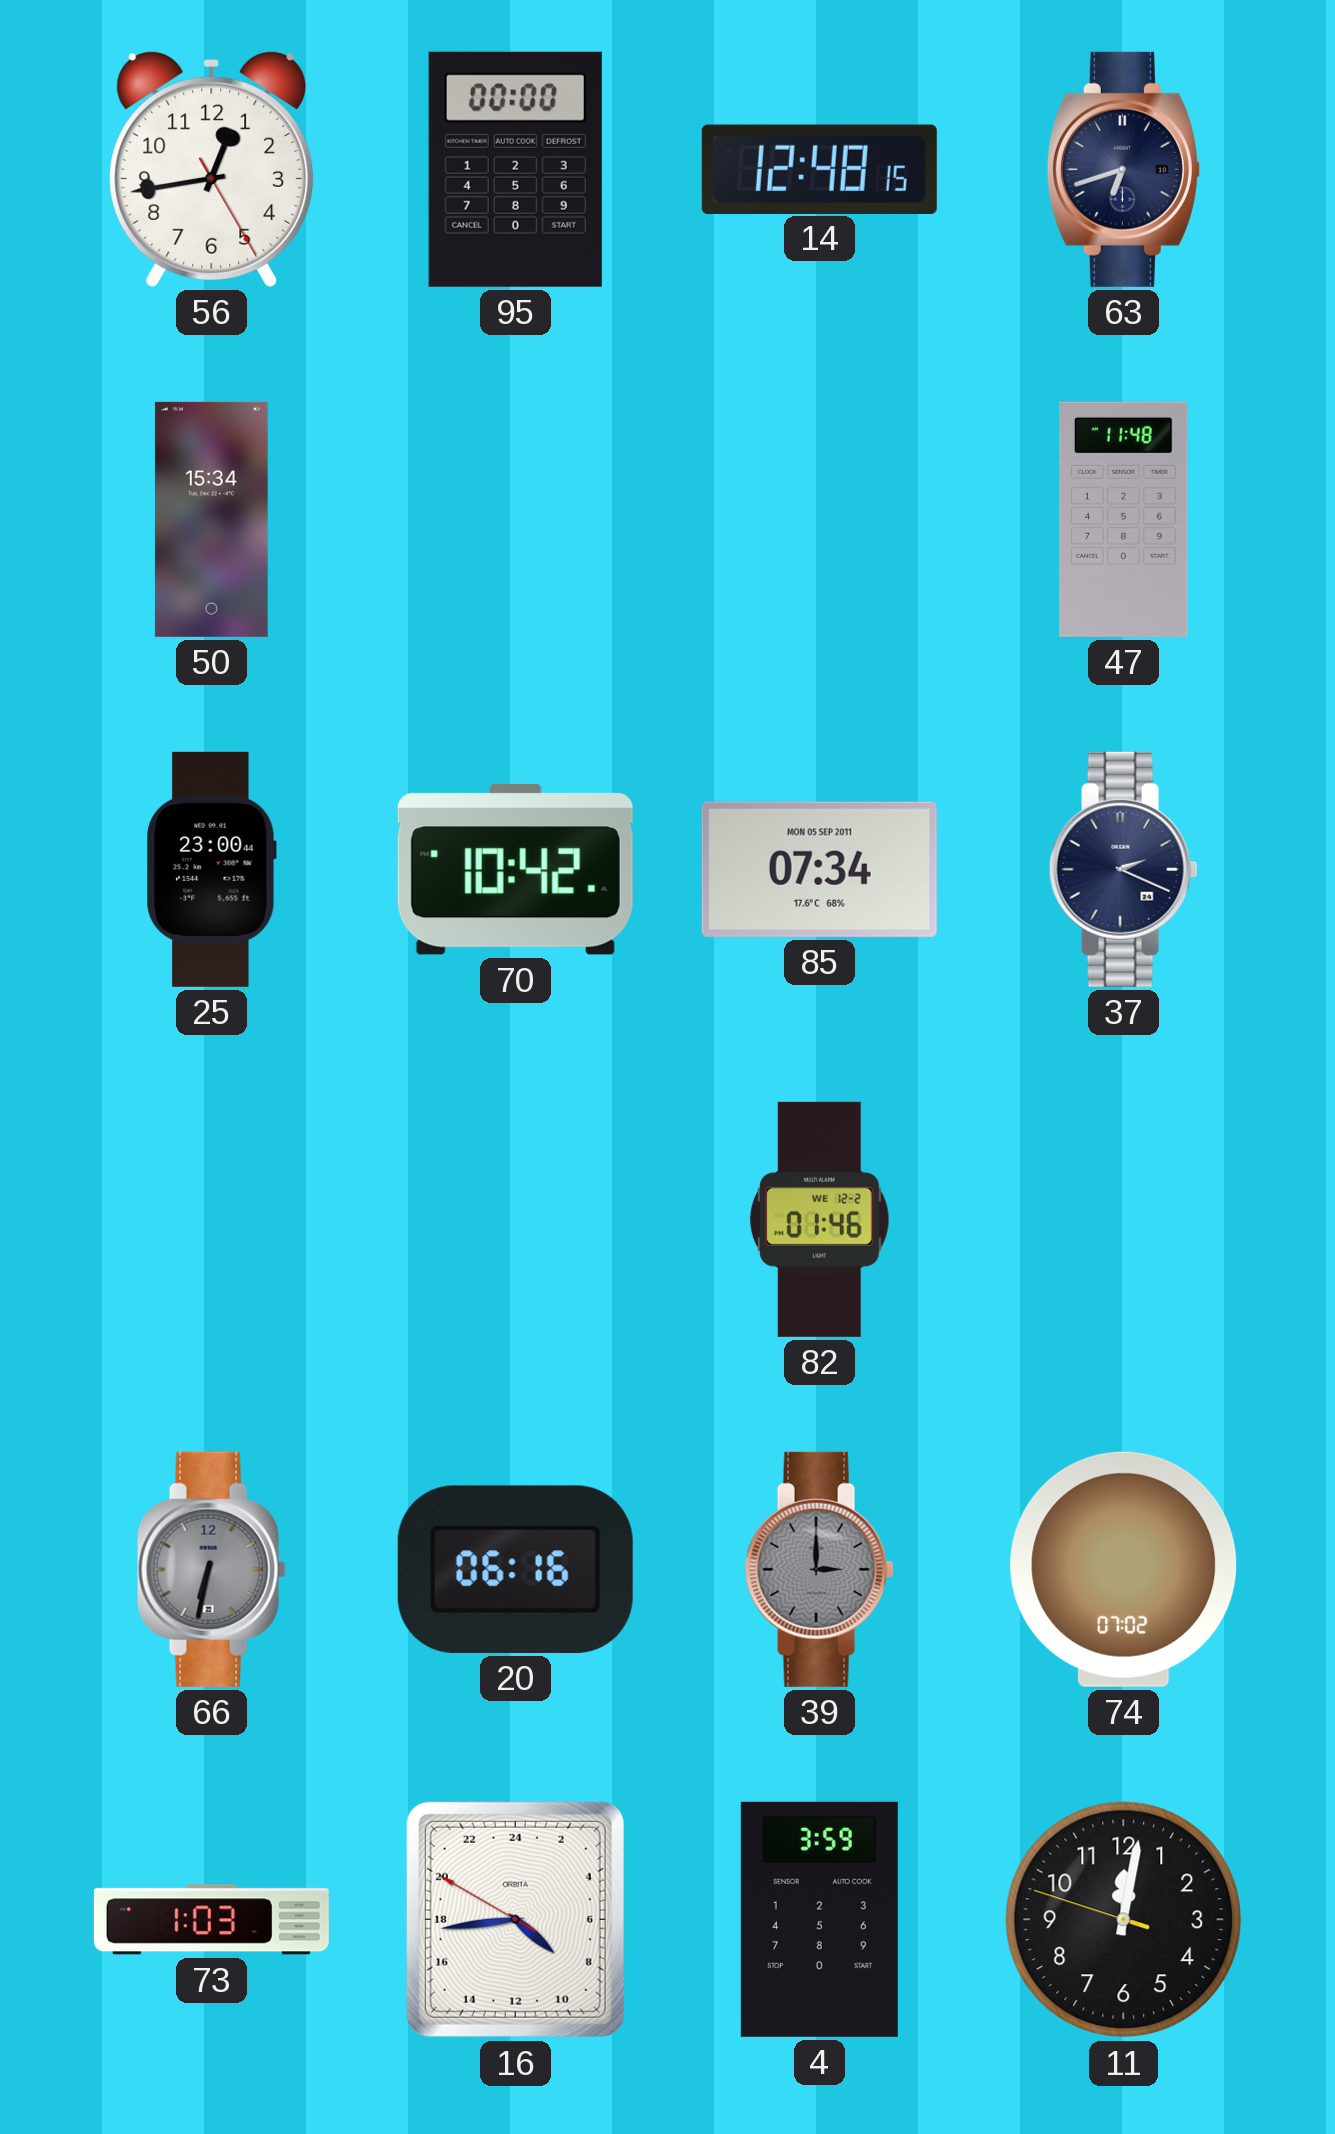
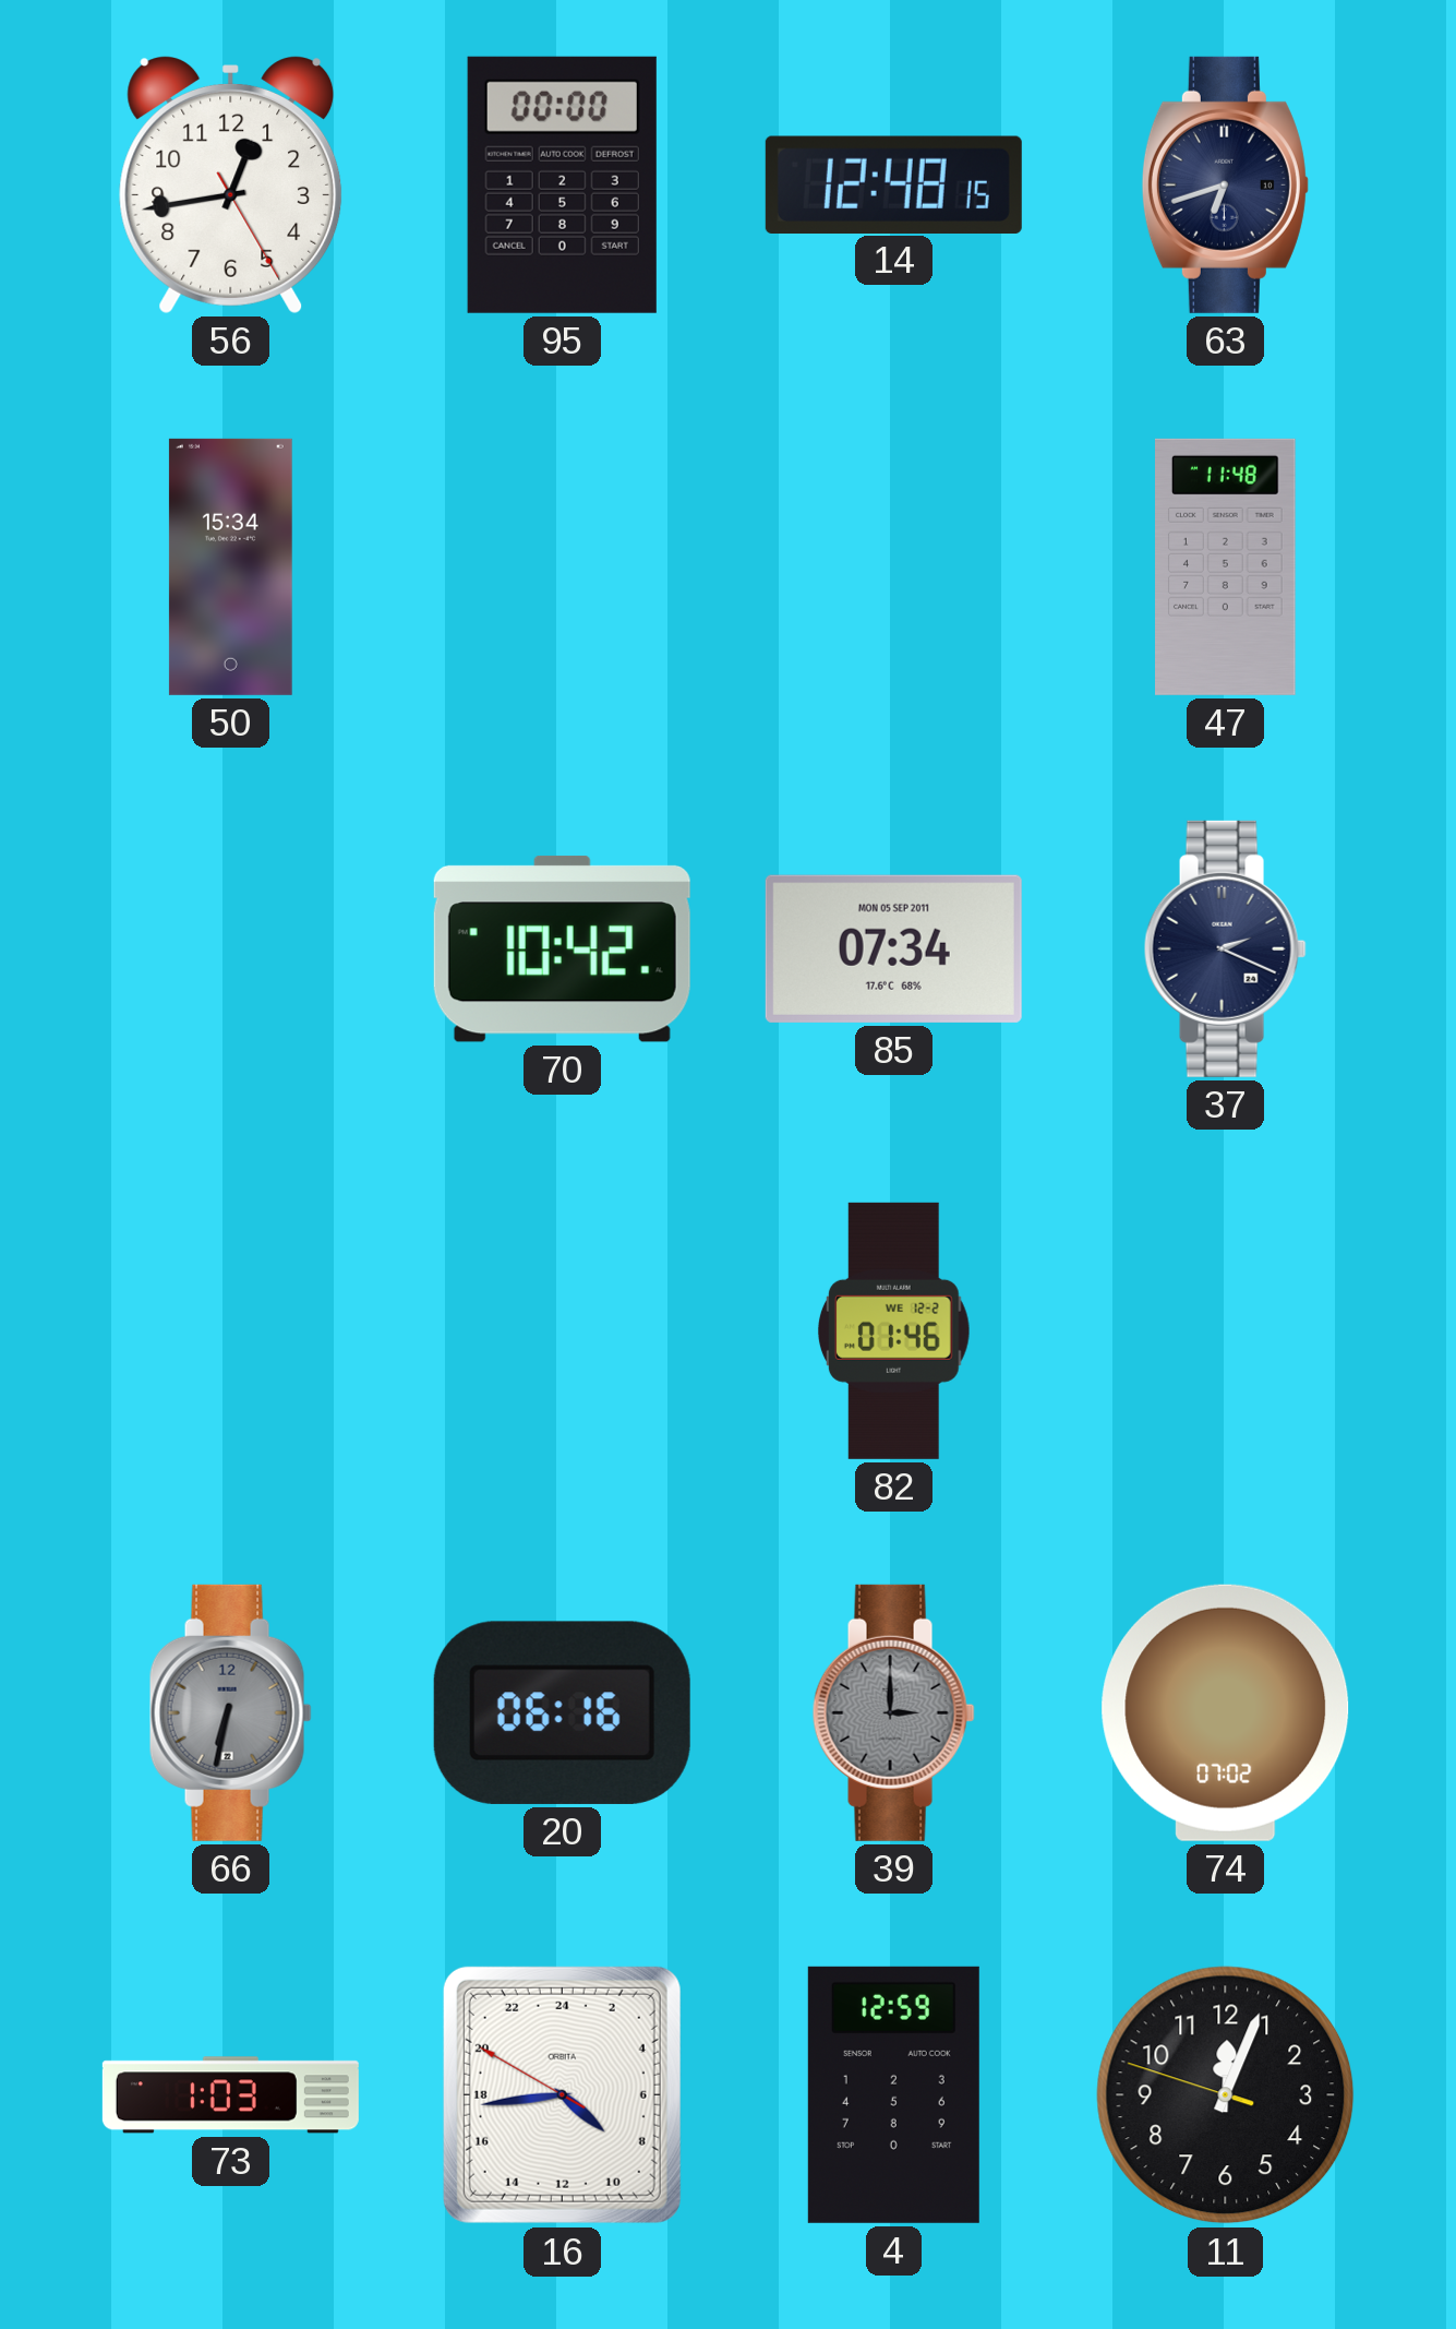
25: 23:00 -> none (211, 869)
4: 3:59 -> 12:59 (893, 2094)
11: 12:01 -> 12:03 (1226, 2095)
